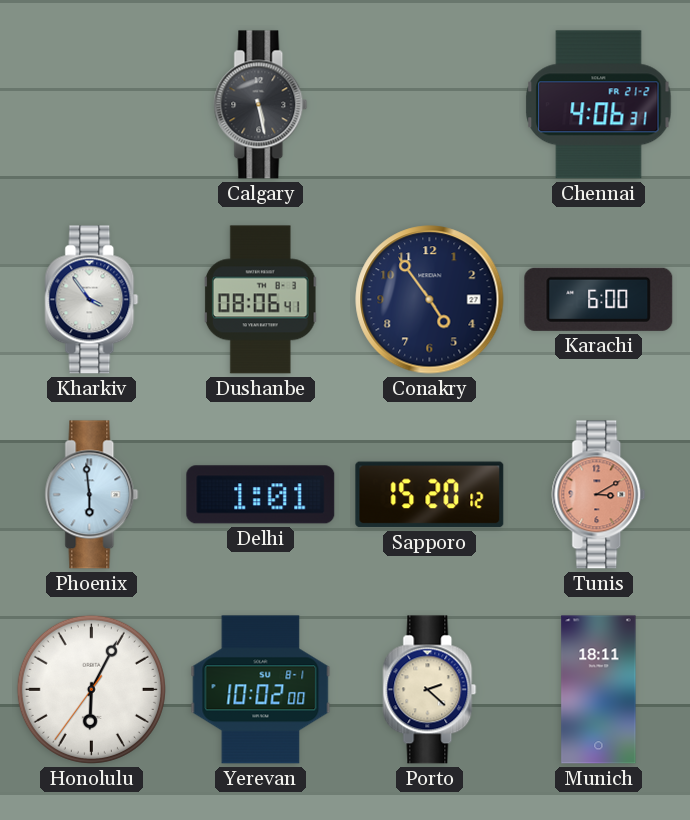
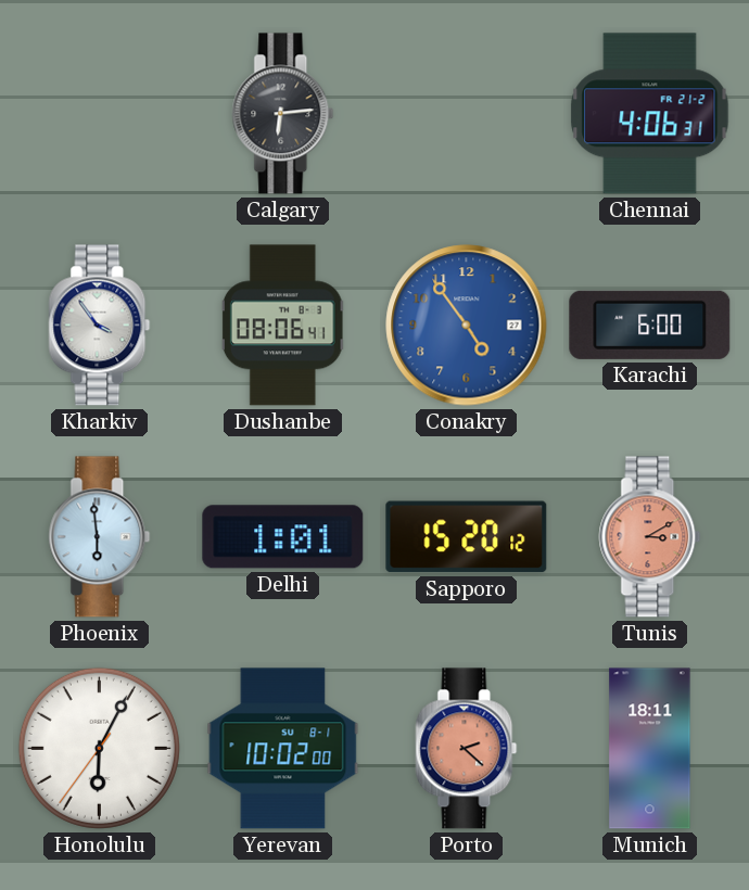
Calgary: 5:28 -> 6:14 (283, 114)
Conakry dial: navy -> blue (467, 326)
Porto dial: cream -> salmon (467, 749)
